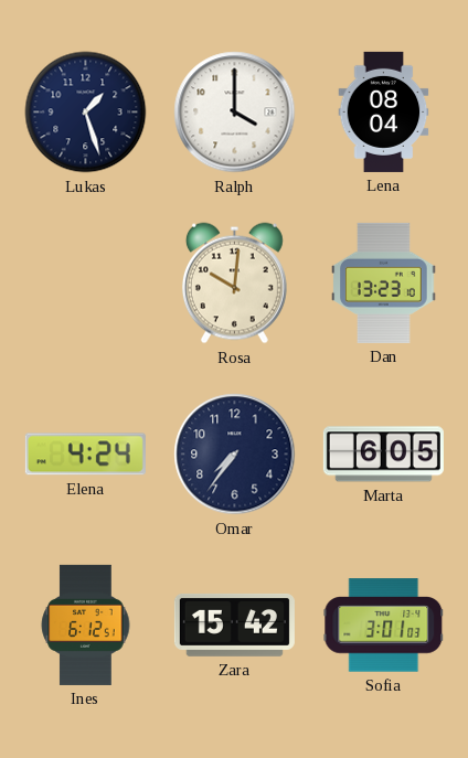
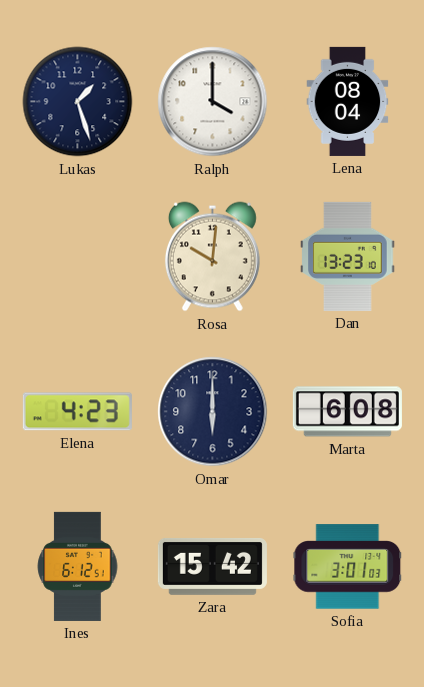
Elena: 4:24 -> 4:23 (77, 412)
Omar: 7:36 -> 6:00 (213, 412)
Marta: 6:05 -> 6:08 (347, 412)
